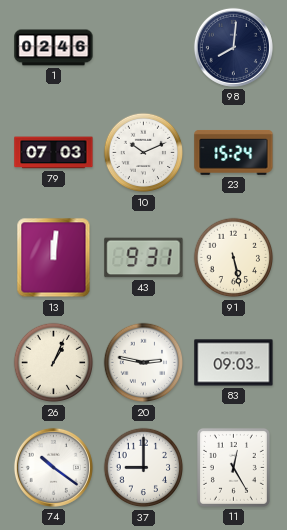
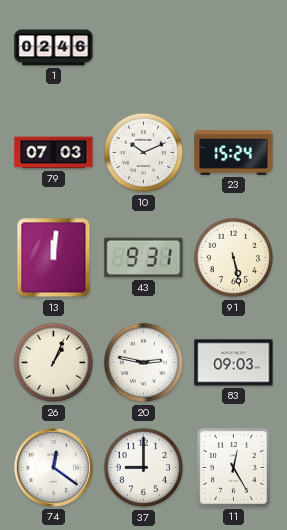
98: 8:01 -> none (233, 47)
74: 10:21 -> 12:21 (53, 467)
